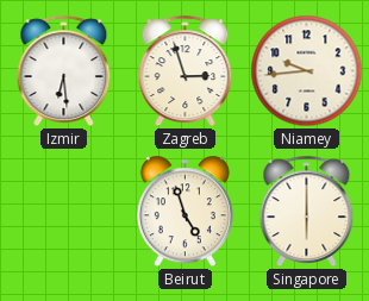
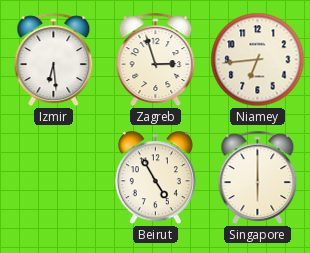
Niamey: 9:44 -> 6:44 (258, 60)
Beirut: 4:57 -> 4:55 (155, 178)
